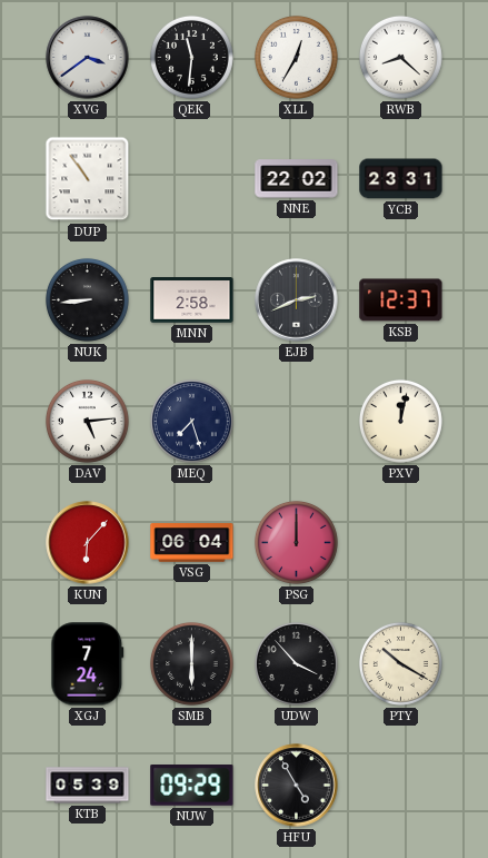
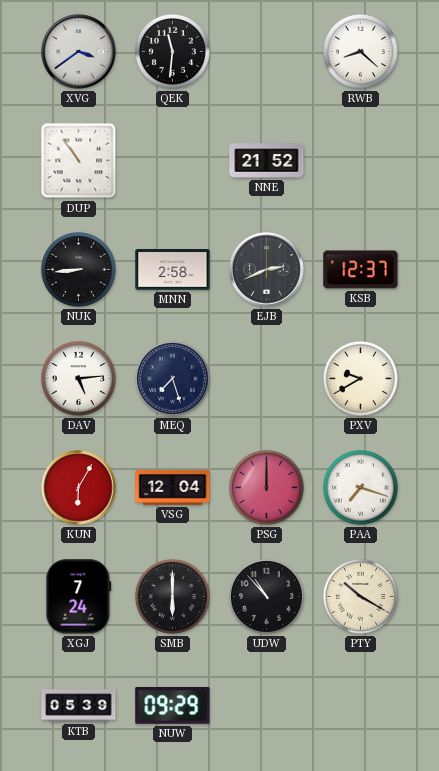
XLL: 12:35 -> none (296, 57)
NNE: 22:02 -> 21:52 (267, 161)
YCB: 23:31 -> none (401, 179)
PXV: 12:02 -> 9:40 (360, 378)
KUN: 6:07 -> 6:05 (79, 488)
VSG: 06:04 -> 12:04 (173, 488)
PAA: none -> 7:18 (360, 487)
UDW: 3:53 -> 10:53 (266, 596)
HFU: 4:55 -> none (297, 786)
